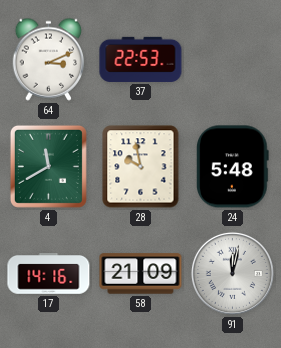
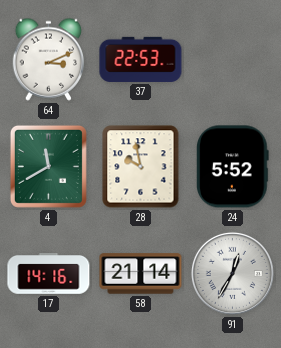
24: 5:48 -> 5:52 (232, 167)
58: 21:09 -> 21:14 (141, 274)
91: 12:02 -> 12:35 (232, 273)
